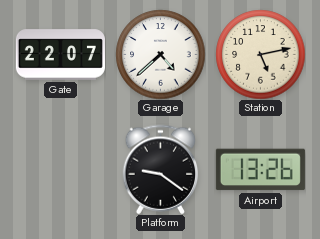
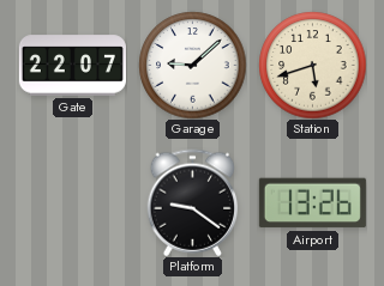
Garage: 4:38 -> 9:08 (192, 65)
Station: 5:13 -> 5:42 (312, 65)
